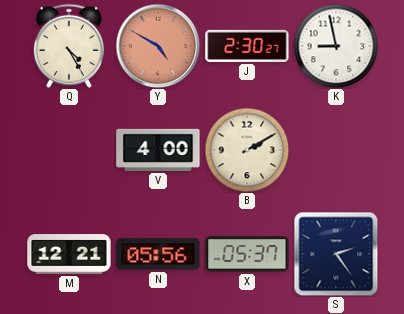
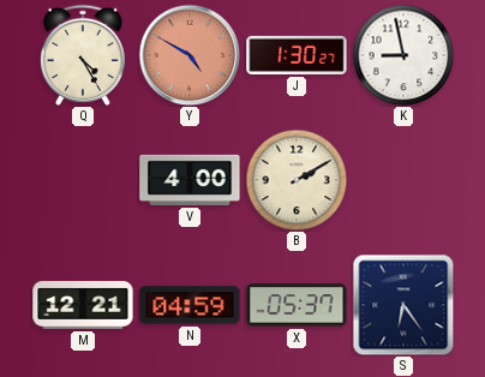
J: 2:30 -> 1:30 (297, 55)
N: 05:56 -> 04:59 (190, 305)
S: 2:24 -> 6:24 (403, 305)
